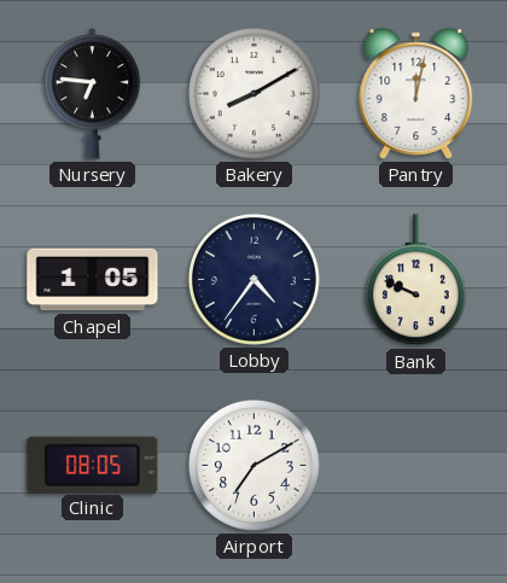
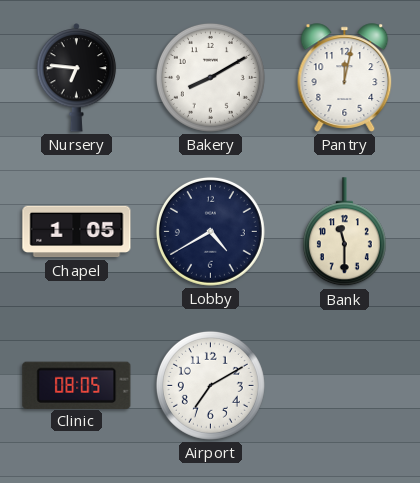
Lobby: 4:36 -> 4:40 (210, 231)
Bank: 9:49 -> 11:30 (344, 232)
